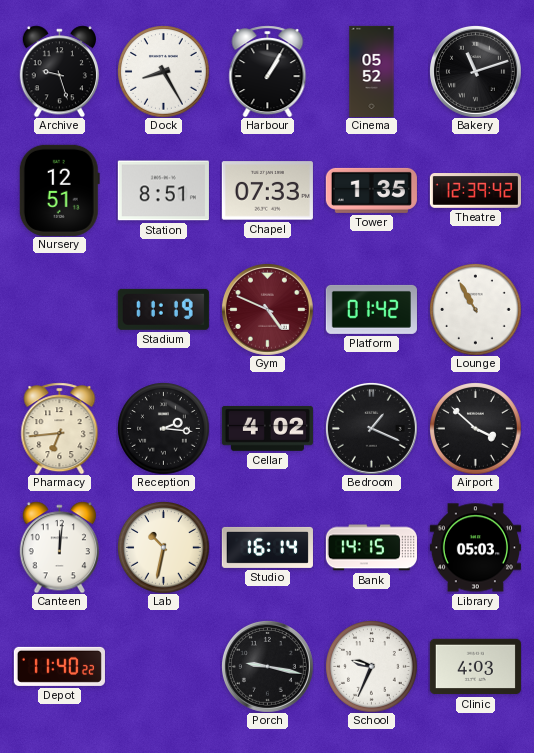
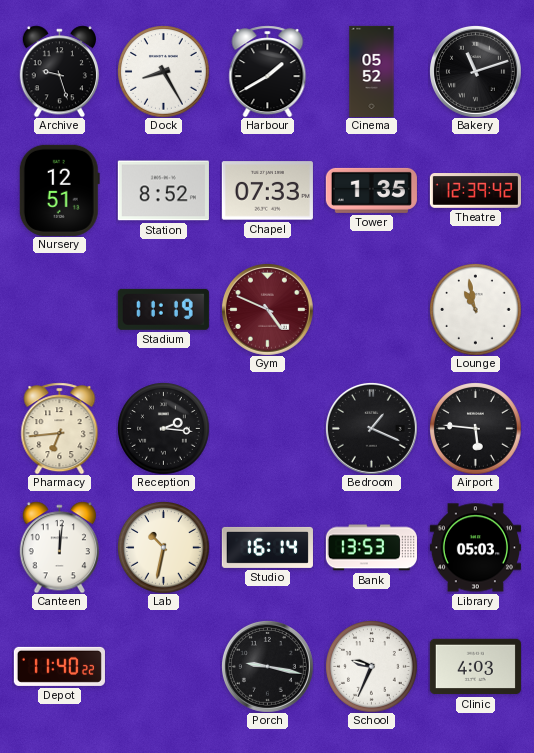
Harbour: 1:05 -> 1:40 (268, 71)
Station: 8:51 -> 8:52 (163, 191)
Platform: 01:42 -> none (371, 309)
Lounge: 10:55 -> 10:58 (476, 310)
Cellar: 4:02 -> none (267, 428)
Airport: 3:52 -> 5:46 (476, 429)
Bank: 14:15 -> 13:53 (371, 548)
